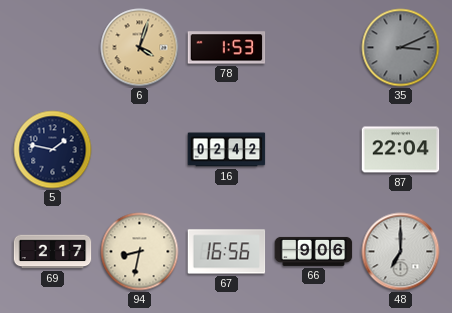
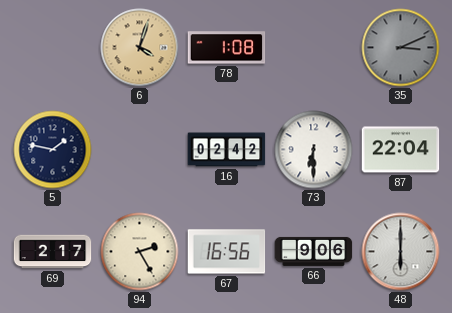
78: 1:53 -> 1:08 (227, 48)
73: none -> 6:30 (314, 150)
94: 8:32 -> 2:25 (140, 252)
48: 7:00 -> 6:00 (401, 252)
